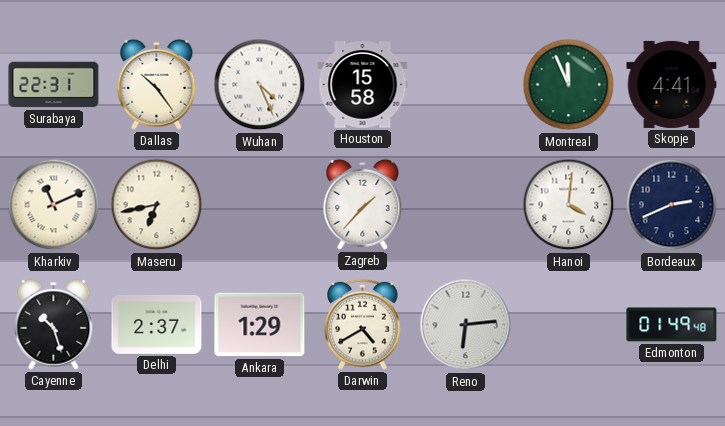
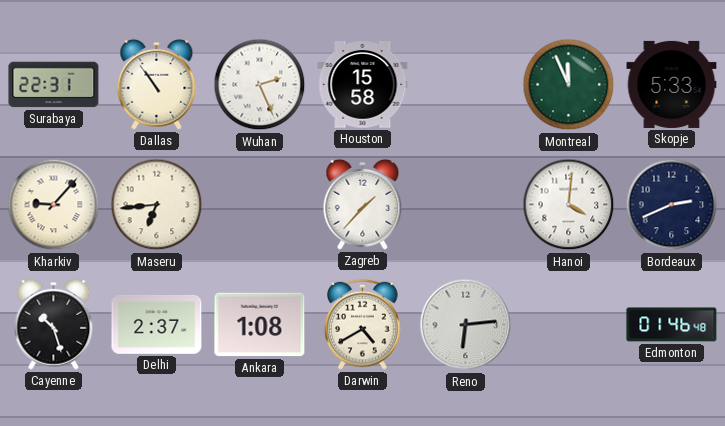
Dallas: 10:24 -> 10:54 (157, 84)
Wuhan: 4:26 -> 2:26 (260, 85)
Skopje: 4:41 -> 5:33 (672, 84)
Kharkiv: 11:11 -> 9:07 (54, 205)
Maseru: 6:43 -> 6:44 (157, 205)
Ankara: 1:29 -> 1:08 (260, 325)
Edmonton: 01:49 -> 01:46 (672, 325)
